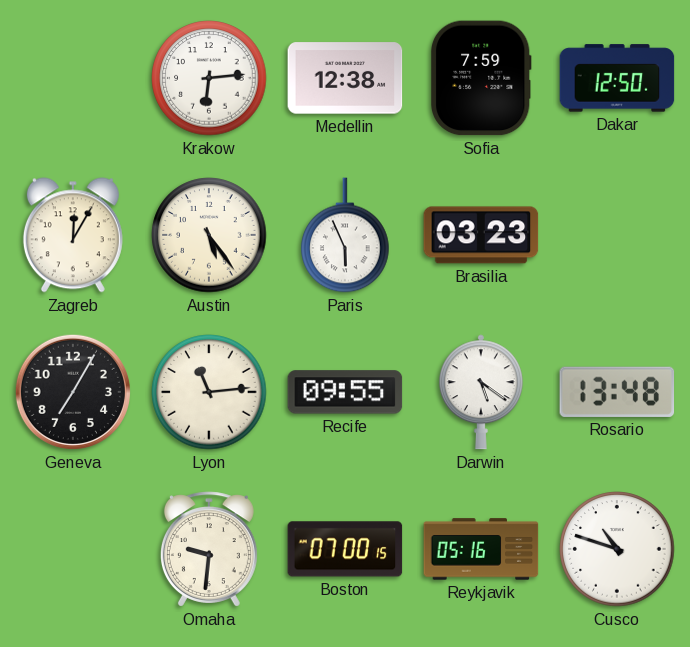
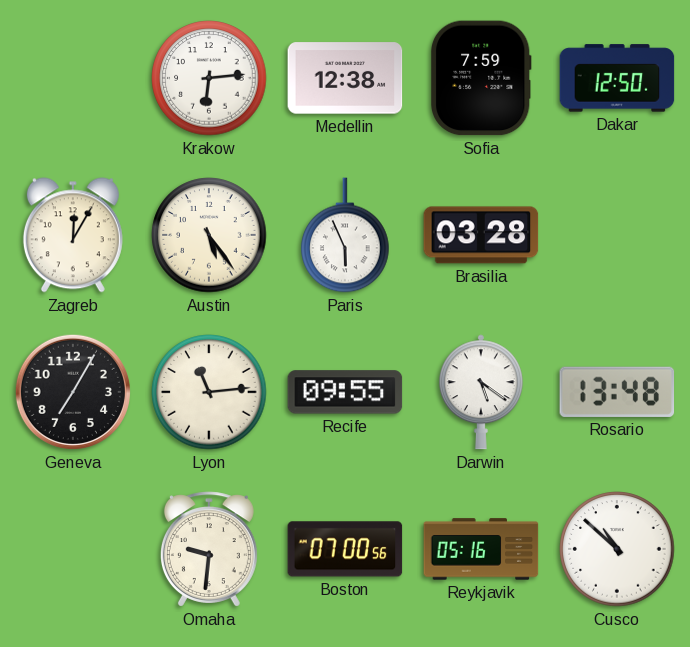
Brasilia: 03:23 -> 03:28 (481, 235)
Boston: 07:00:15 -> 07:00:56 (345, 549)
Cusco: 10:48 -> 10:52 (617, 549)
